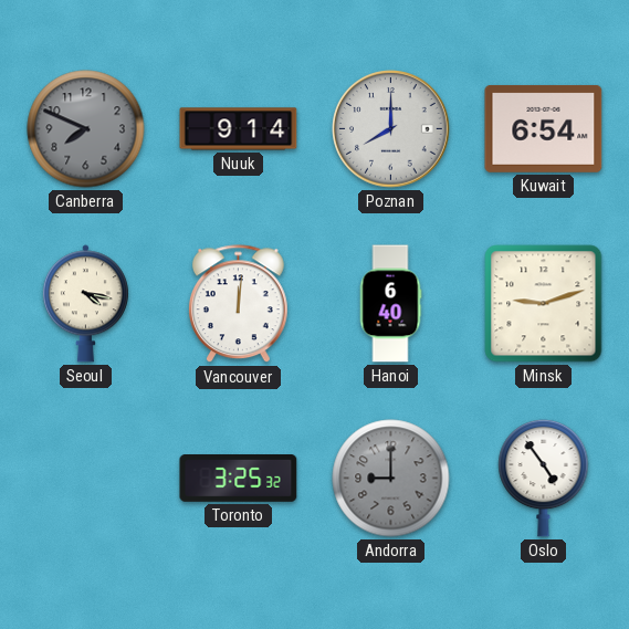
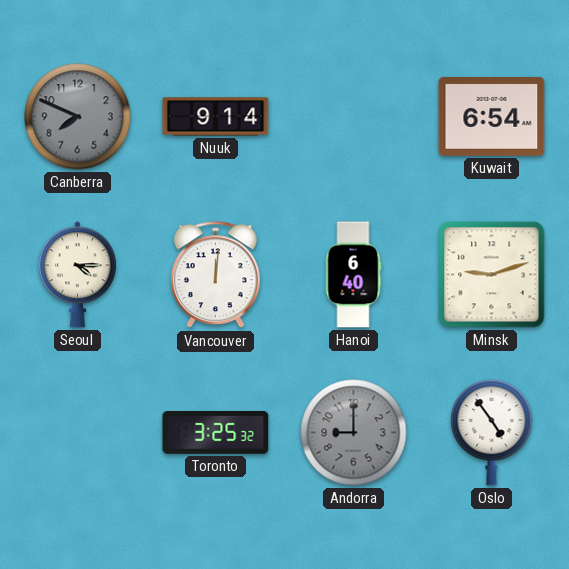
Poznan: 8:00 -> none (391, 129)
Seoul: 4:17 -> 4:15 (77, 275)
